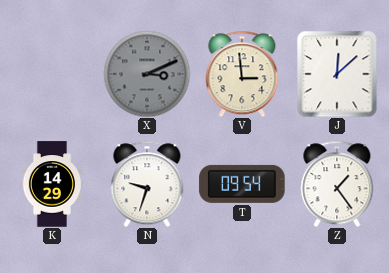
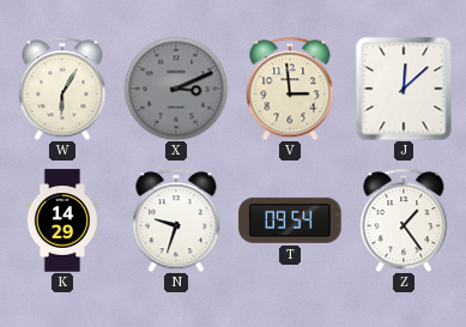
W: none -> 6:05 (62, 89)
